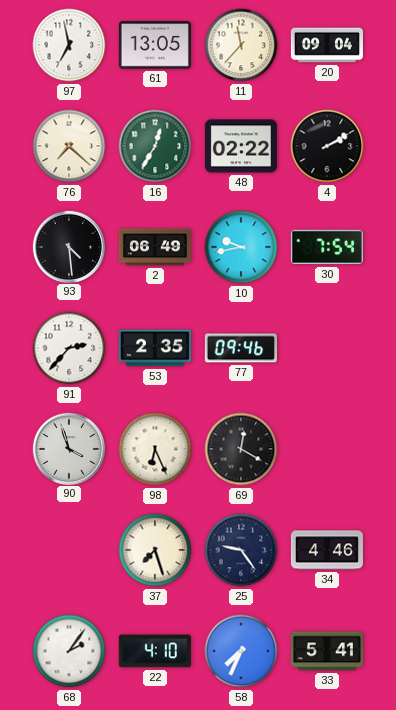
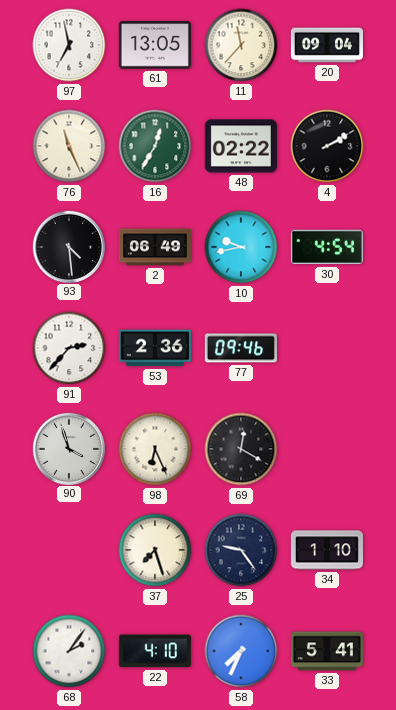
76: 7:22 -> 11:26 (69, 146)
30: 7:54 -> 4:54 (327, 247)
53: 2:35 -> 2:36 (155, 348)
34: 4:46 -> 1:10 (327, 550)
